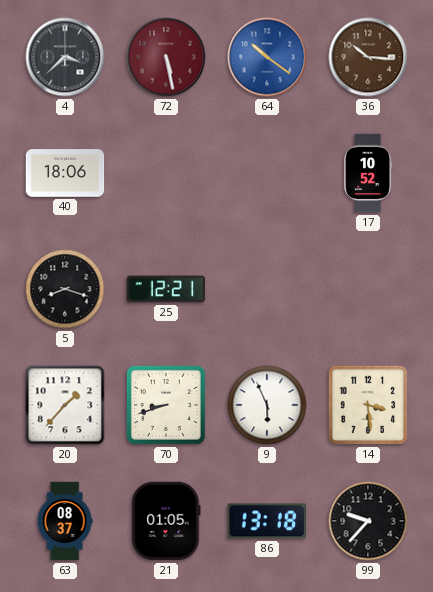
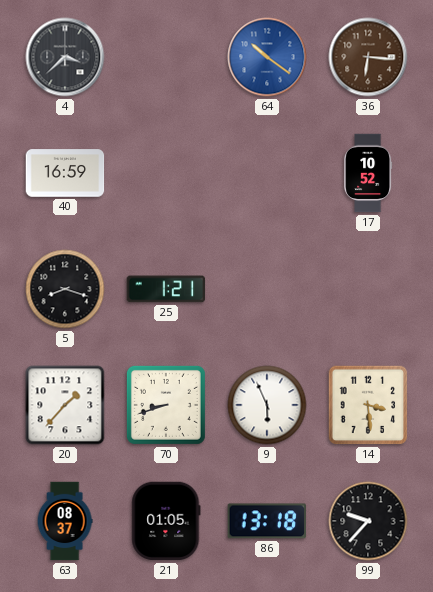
72: 5:28 -> none (166, 57)
36: 10:16 -> 6:16 (368, 57)
40: 18:06 -> 16:59 (65, 173)
25: 12:21 -> 1:21 (166, 289)
